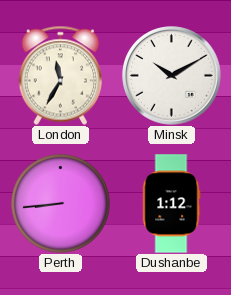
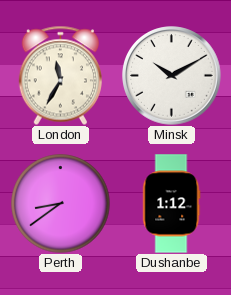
Perth: 8:44 -> 8:39 (61, 204)
